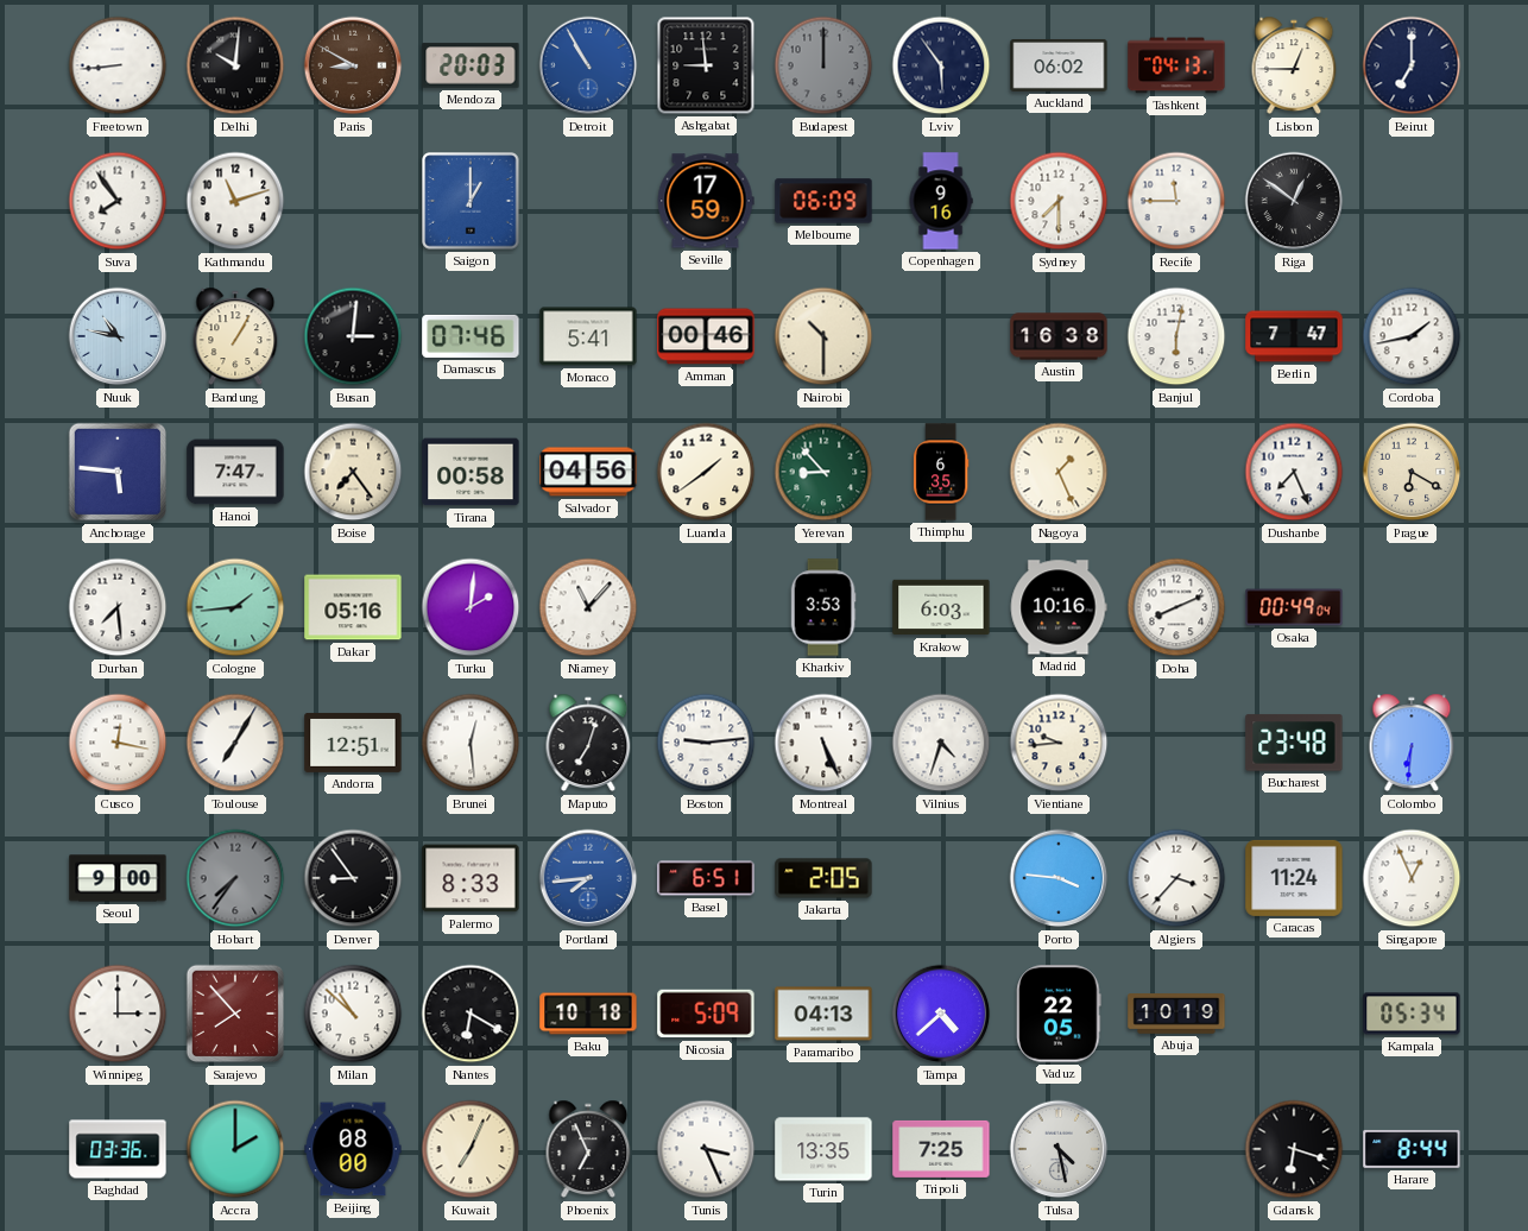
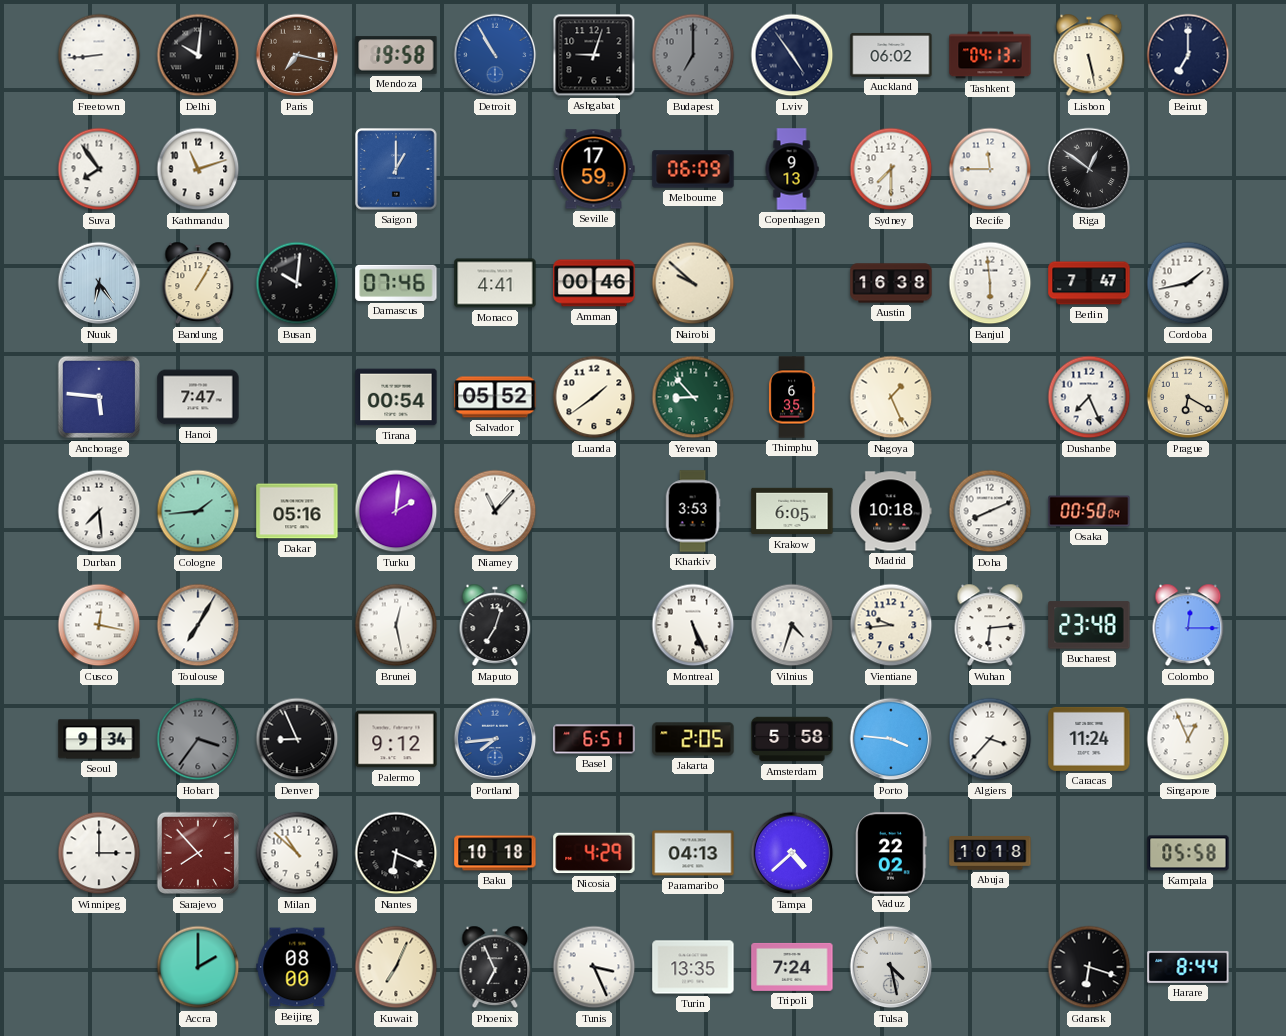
Paris: 8:50 -> 7:17 (297, 55)
Mendoza: 20:03 -> 19:58 (396, 55)
Ashgabat: 8:59 -> 9:03 (594, 55)
Budapest: 12:00 -> 7:00 (693, 55)
Lviv: 5:54 -> 4:54 (792, 55)
Lisbon: 12:45 -> 5:28 (1089, 55)
Copenhagen: 9:16 -> 9:13 (792, 169)
Nuuk: 10:47 -> 6:24 (99, 283)
Busan: 3:01 -> 10:01 (297, 283)
Monaco: 5:41 -> 4:41 (495, 283)
Nairobi: 10:30 -> 9:52 (693, 283)
Banjul: 6:02 -> 5:59 (990, 283)
Boise: 7:24 -> none (353, 472)
Tirana: 00:58 -> 00:54 (396, 397)
Salvador: 04:56 -> 05:52 (495, 397)
Krakow: 6:03 -> 6:05 (792, 511)
Madrid: 10:16 -> 10:18 (891, 511)
Osaka: 00:49 -> 00:50 (1089, 511)
Andorra: 12:51 -> none (353, 743)
Brunei: 12:29 -> 12:28 (396, 625)
Boston: 9:14 -> none (706, 743)
Wuhan: none -> 6:14 (990, 625)
Colombo: 6:31 -> 12:15 (1188, 625)
Seoul: 9:00 -> 9:34 (99, 739)
Hobart: 7:36 -> 3:36 (198, 739)
Denver: 8:54 -> 8:56 (297, 739)
Palermo: 8:33 -> 9:12 (396, 739)
Amsterdam: none -> 5:58 (792, 739)
Nantes: 6:20 -> 6:19 (396, 853)
Nicosia: 5:09 -> 4:29 (594, 853)
Vaduz: 22:05 -> 22:02 (891, 853)
Abuja: 10:19 -> 10:18 (990, 853)
Kampala: 05:34 -> 05:58 (1188, 853)
Baghdad: 03:36 -> none (118, 1149)
Tripoli: 7:25 -> 7:24 (792, 967)
